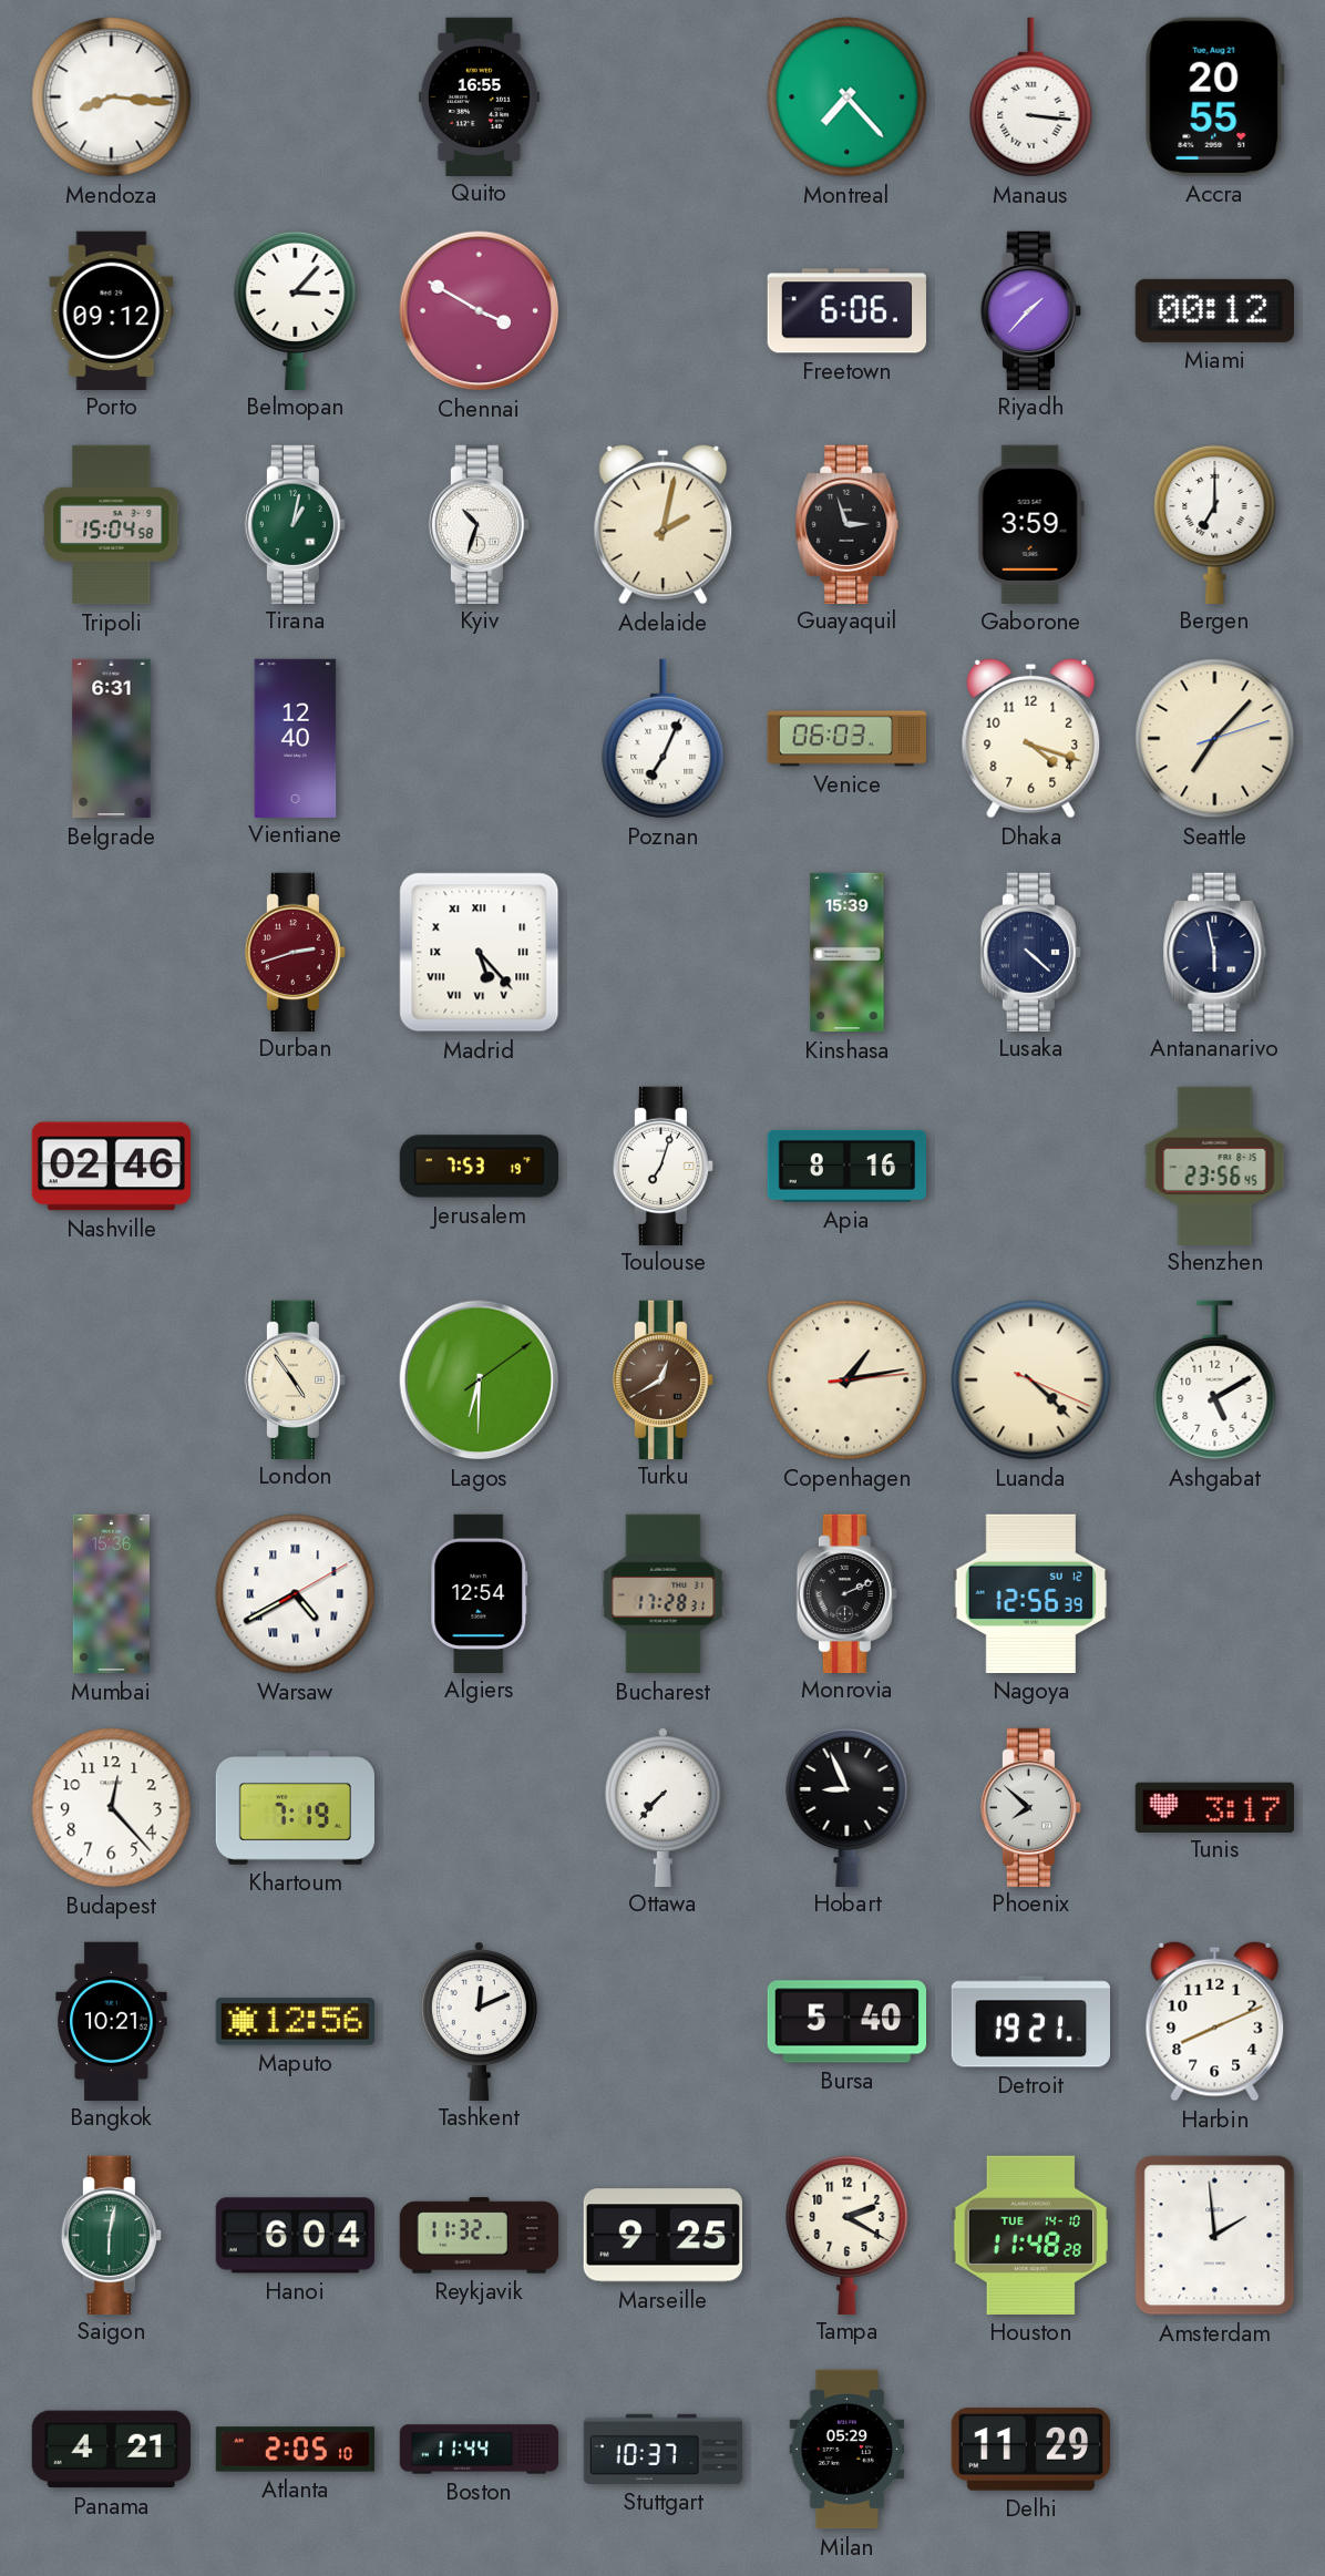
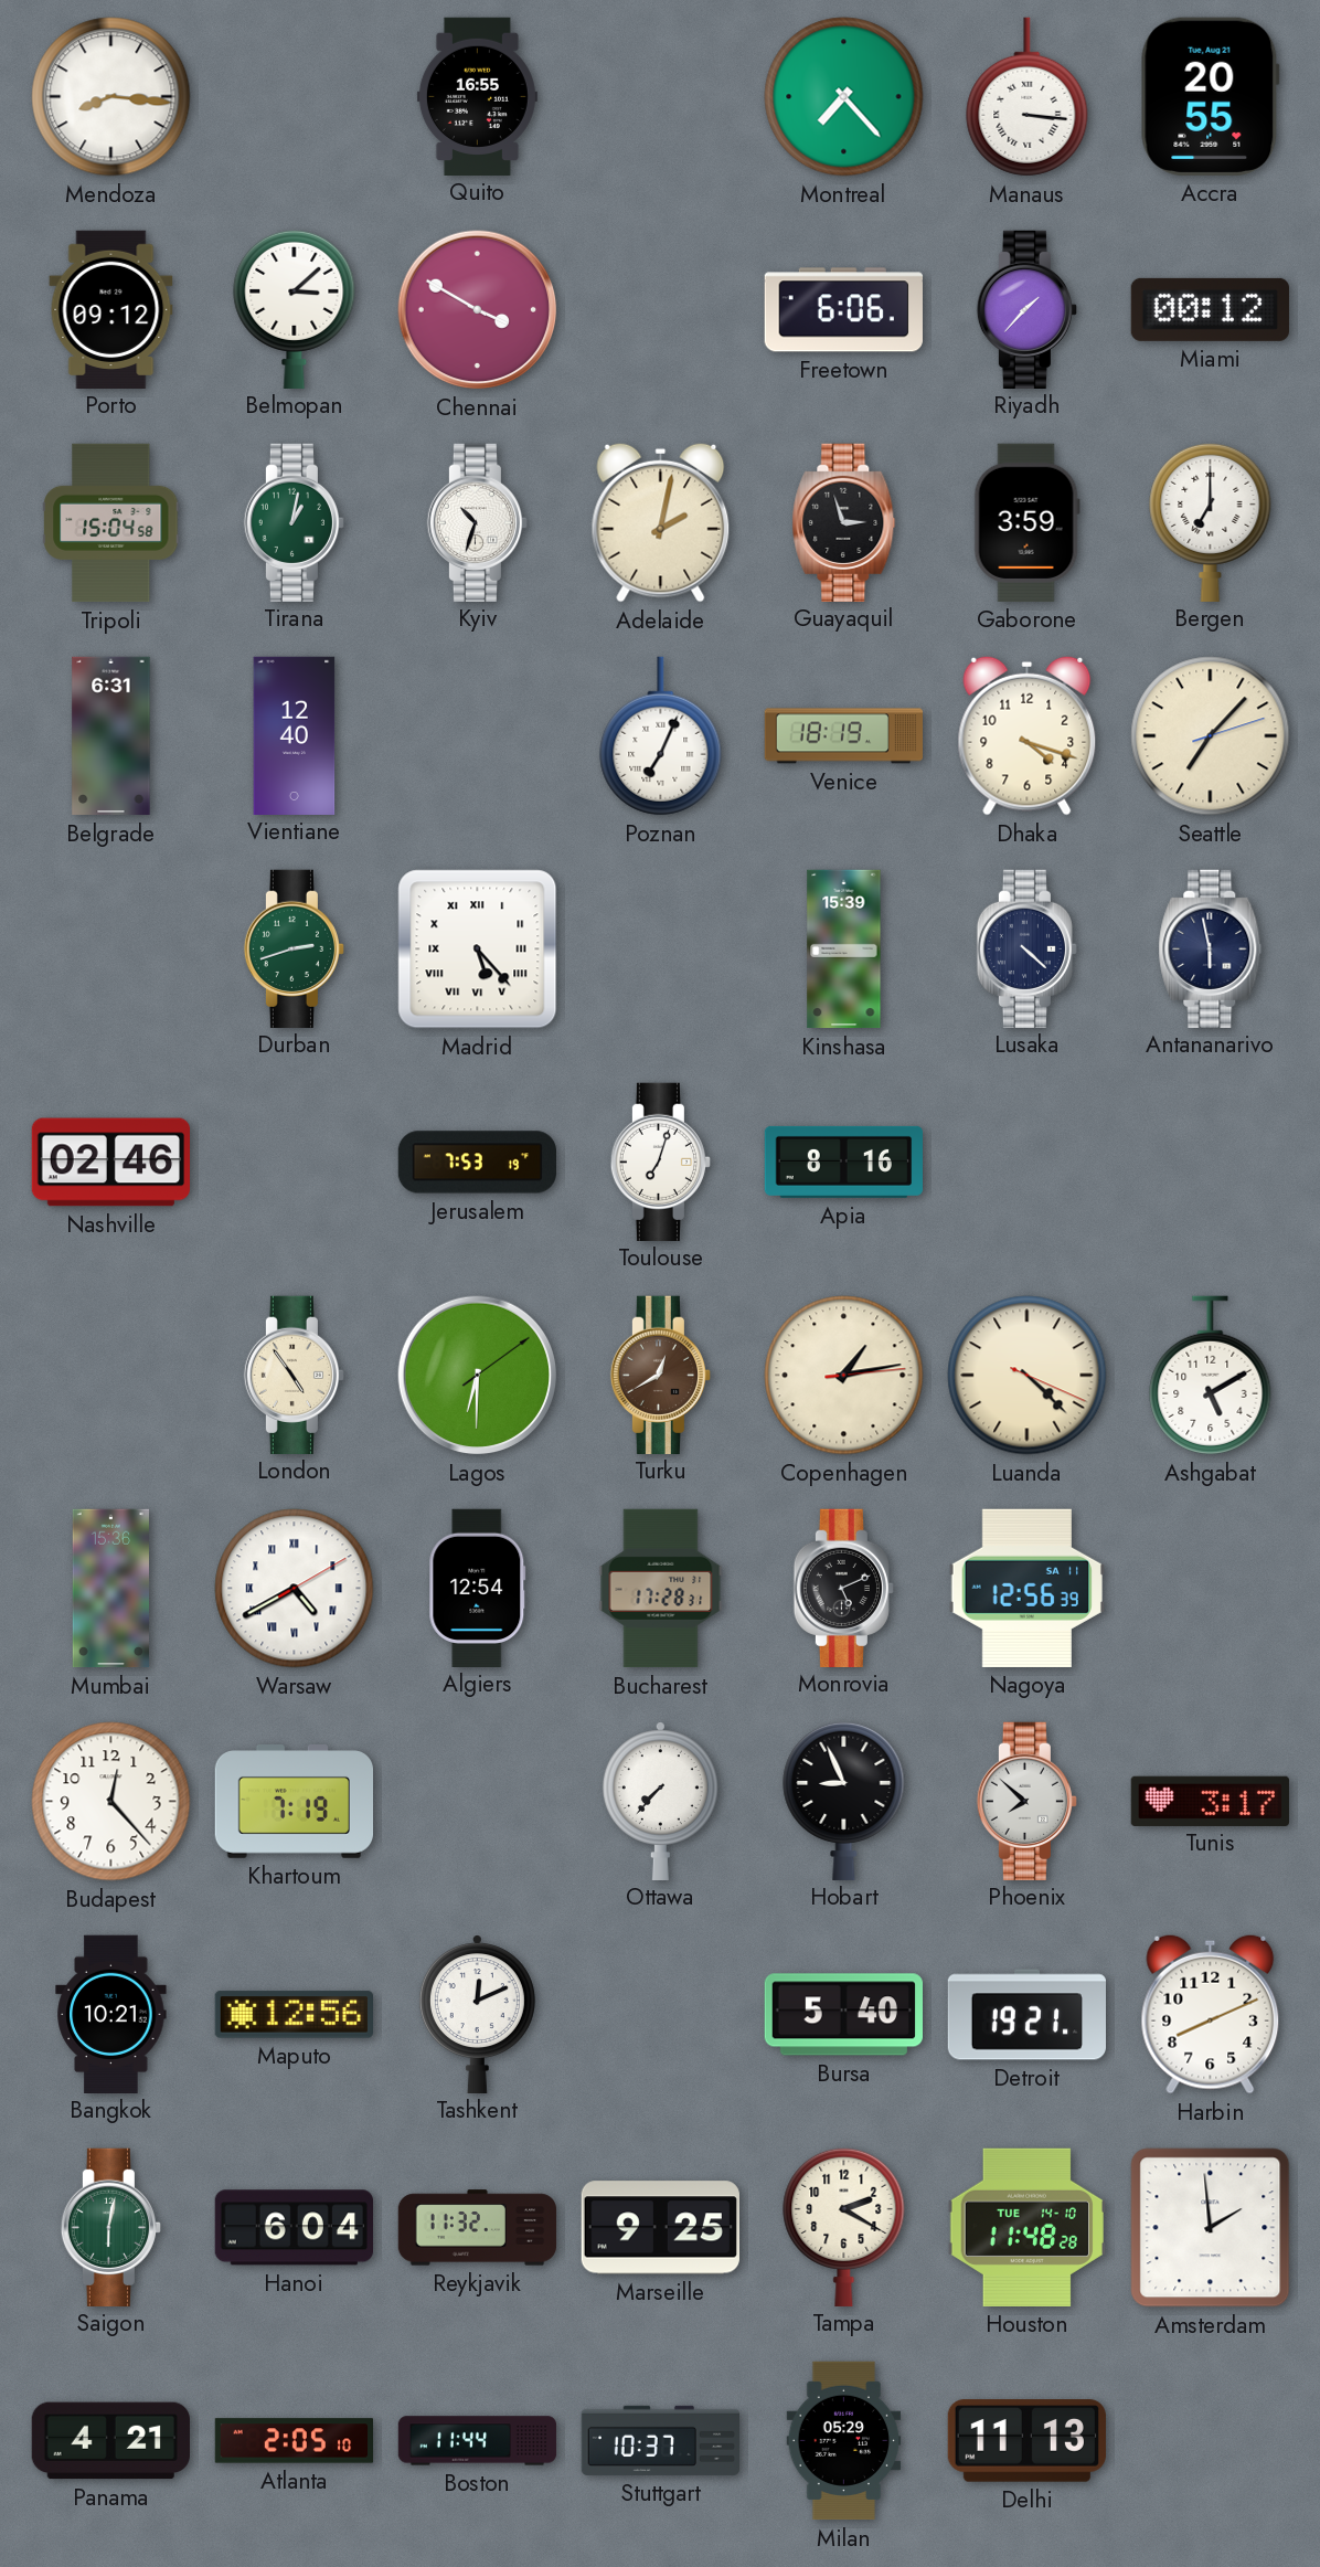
Belmopan: 3:07 -> 3:08 (295, 308)
Venice: 06:03 -> 18:19 (844, 736)
Durban dial: burgundy -> green (294, 948)
Shenzhen: 23:56 -> none (1215, 1166)
Monrovia: 2:11 -> 5:11 (843, 1588)
Nagoya date: SU 12 -> SA 11 (1026, 1588)
Delhi: 11:29 -> 11:13 (1026, 2441)
